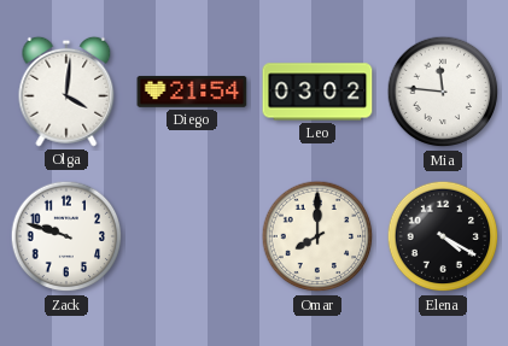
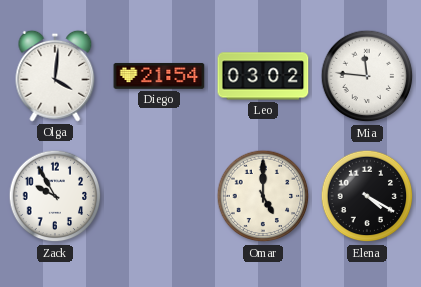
Zack: 9:48 -> 9:55 (55, 196)
Omar: 8:00 -> 5:00 (263, 196)
